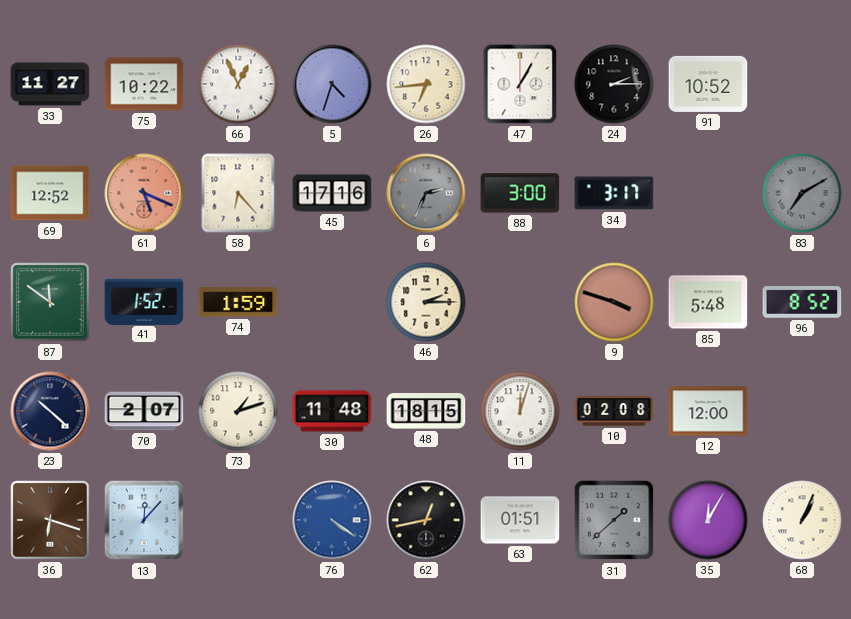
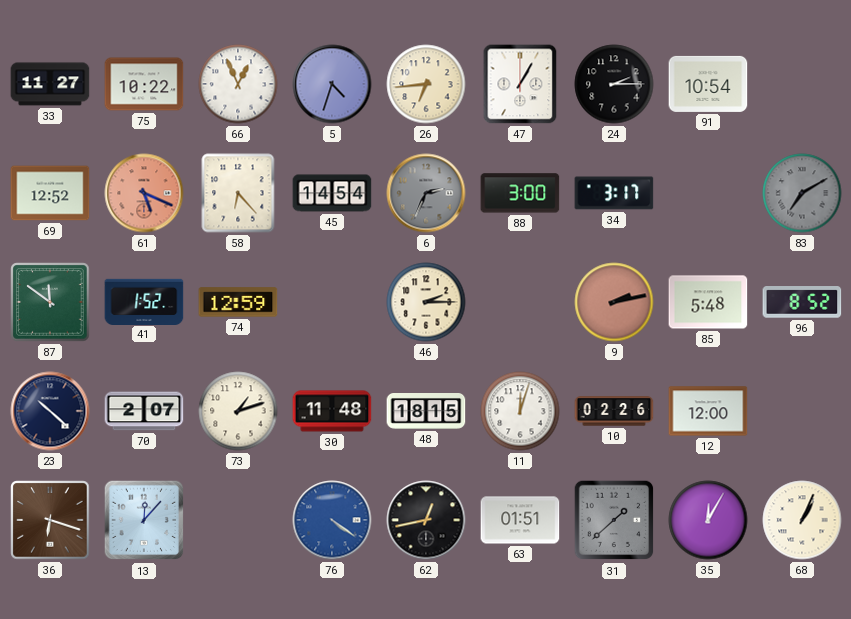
91: 10:52 -> 10:54 (708, 84)
45: 17:16 -> 14:54 (332, 193)
74: 1:59 -> 12:59 (238, 302)
9: 3:48 -> 2:13 (614, 302)
10: 02:08 -> 02:26 (614, 411)
